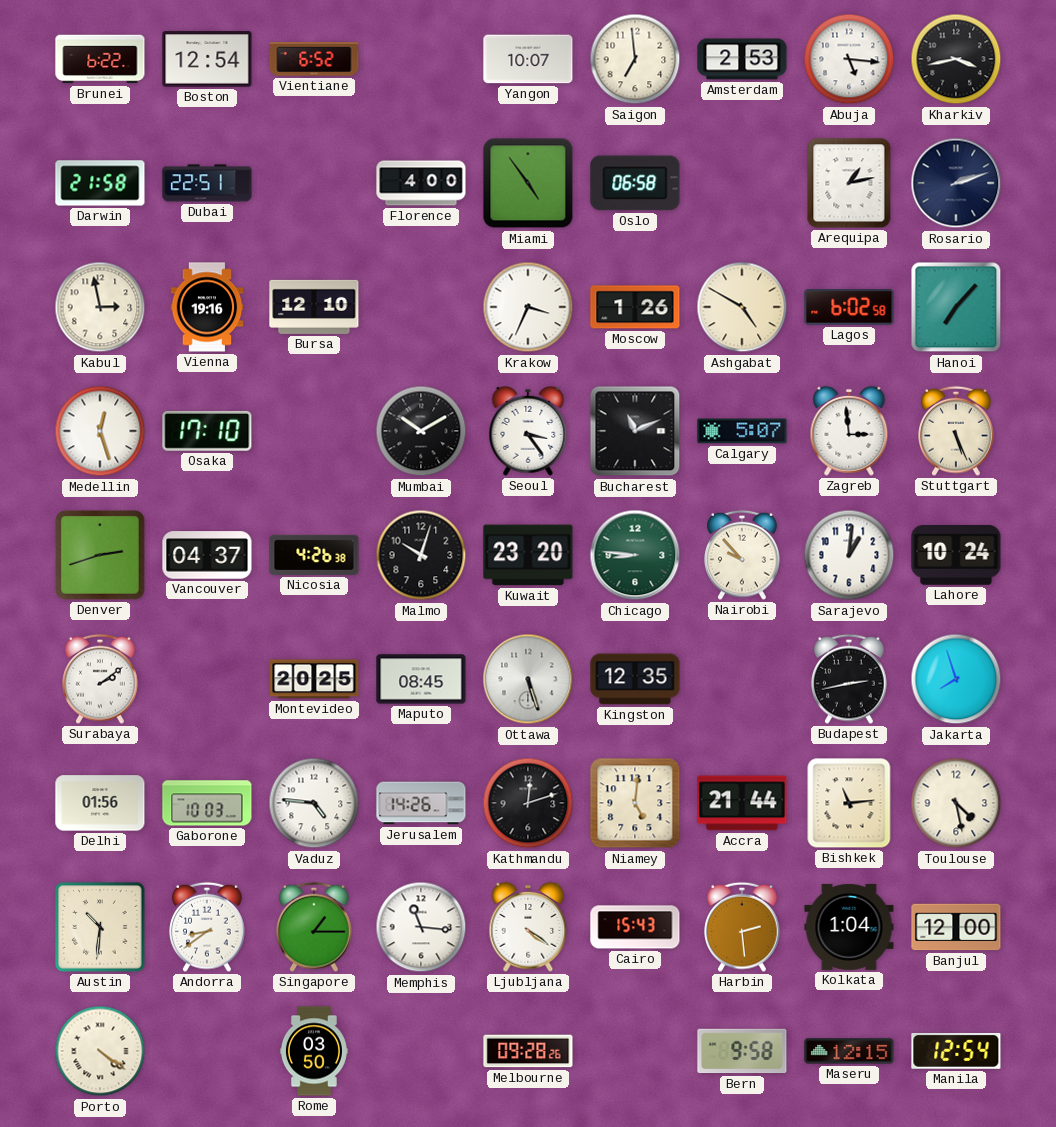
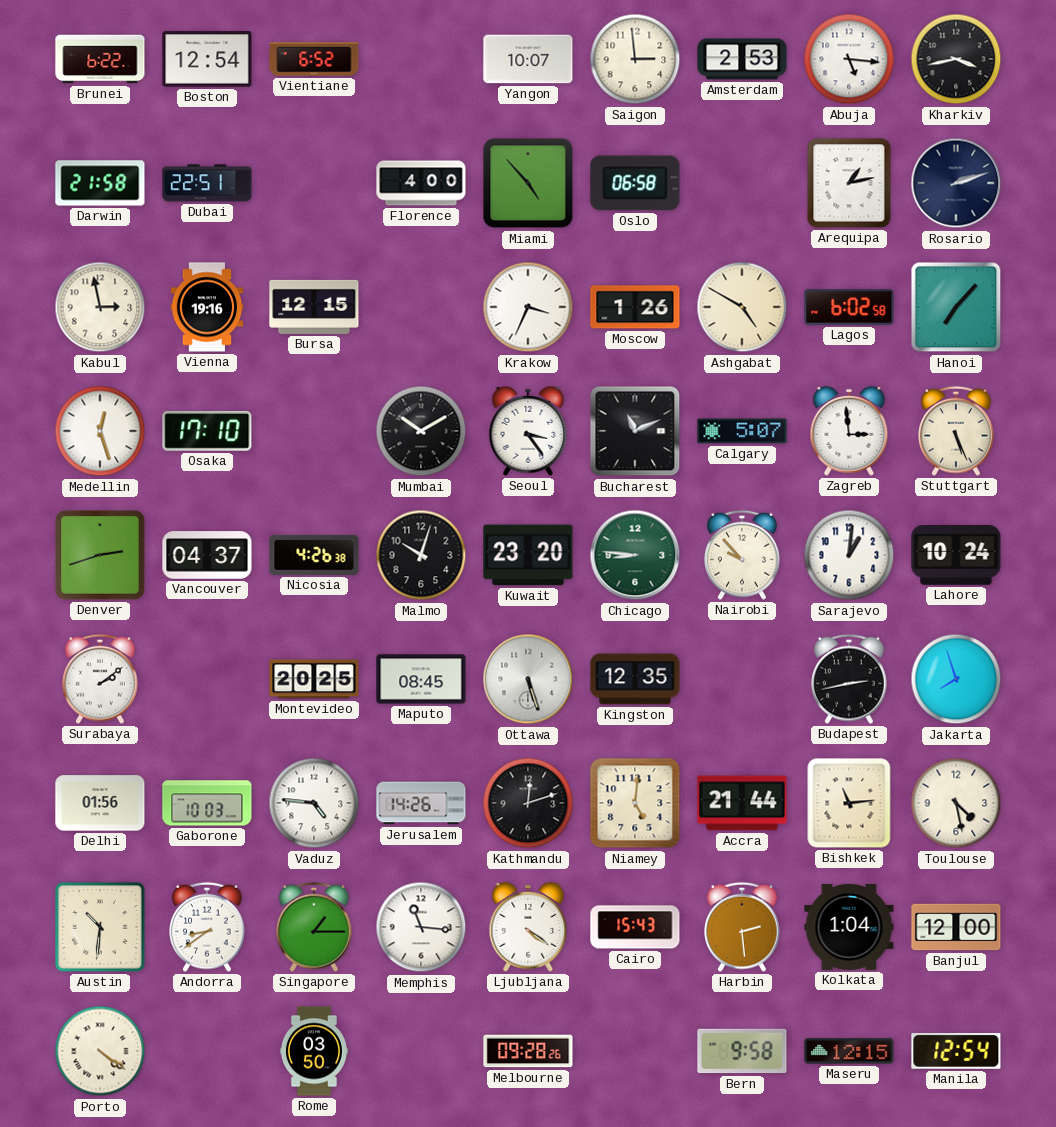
Saigon: 6:59 -> 2:59 (635, 59)
Miami: 4:54 -> 4:53 (528, 183)
Bursa: 12:10 -> 12:15 (314, 307)
